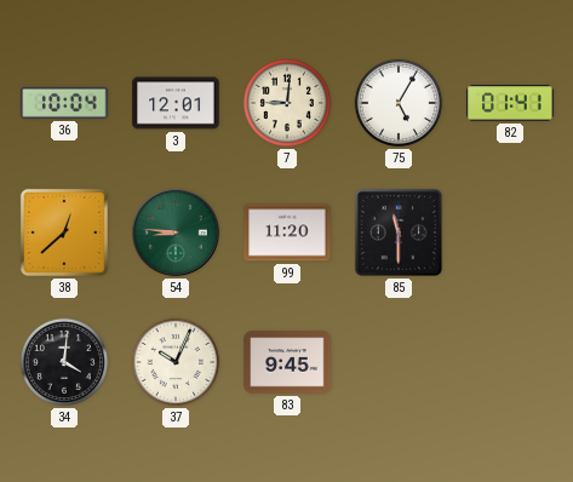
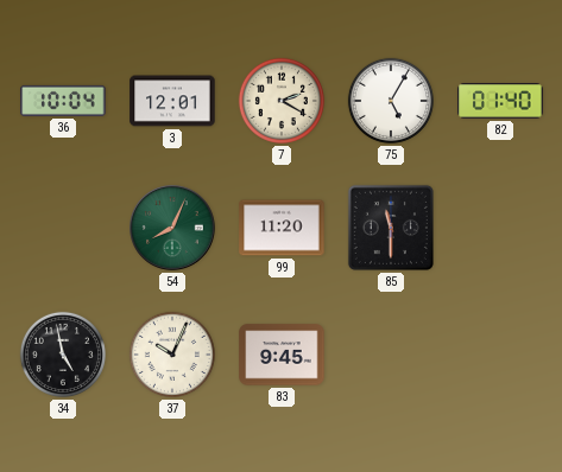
7: 9:01 -> 2:20 (282, 101)
82: 01:41 -> 01:40 (500, 101)
38: 12:38 -> none (64, 233)
54: 8:46 -> 8:04 (172, 228)
34: 4:01 -> 4:58 (63, 355)
